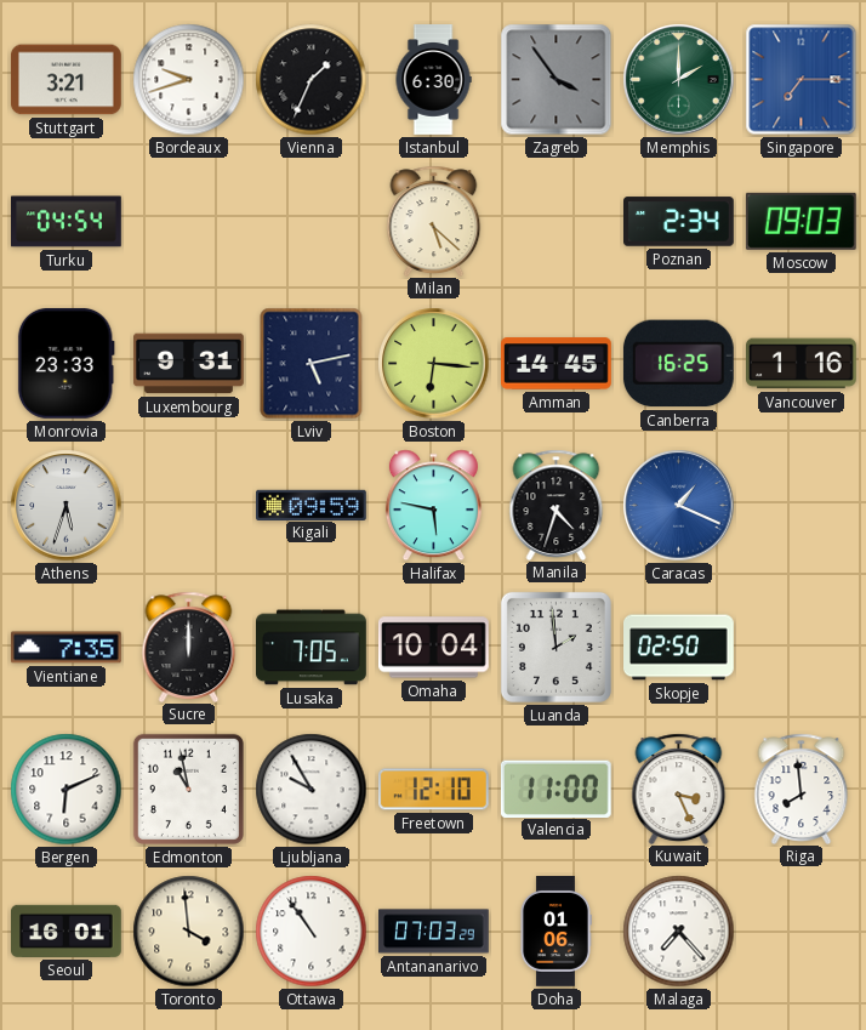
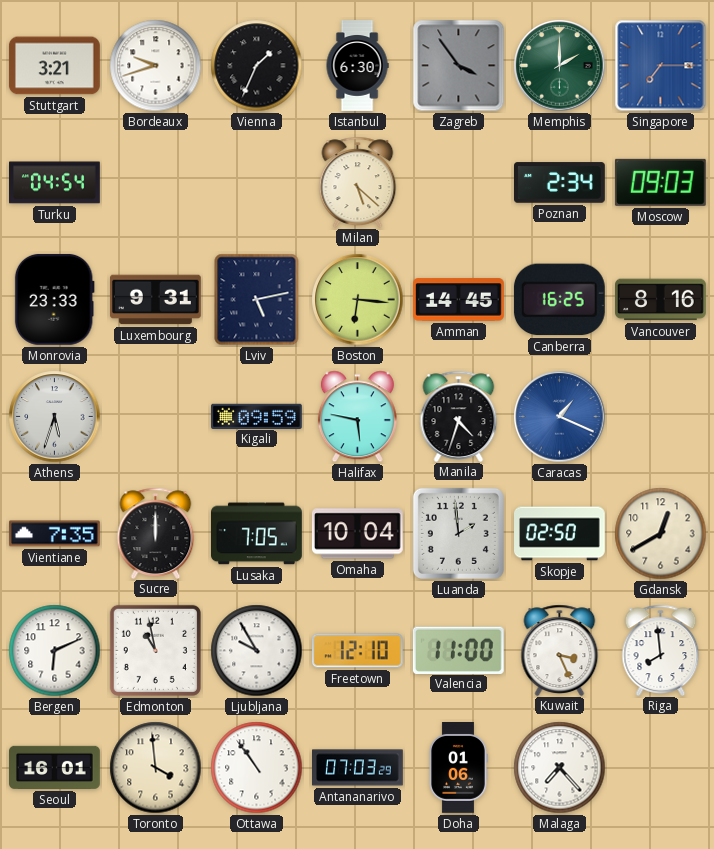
Vancouver: 1:16 -> 8:16 (661, 300)
Gdansk: none -> 12:40 (661, 534)
